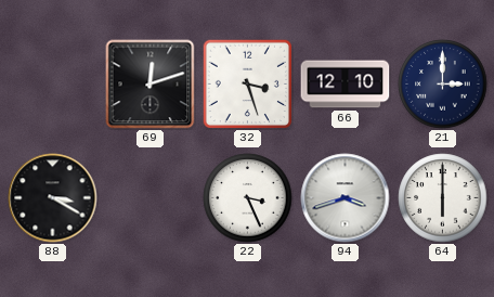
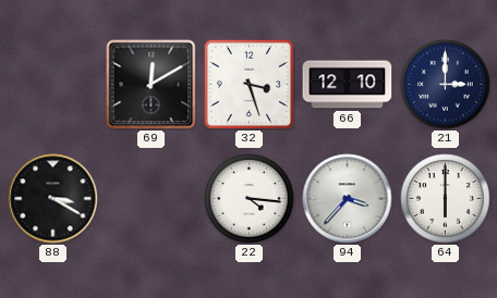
69: 12:12 -> 12:10 (151, 85)
22: 3:26 -> 4:16 (250, 199)
94: 3:42 -> 3:37 (348, 199)
